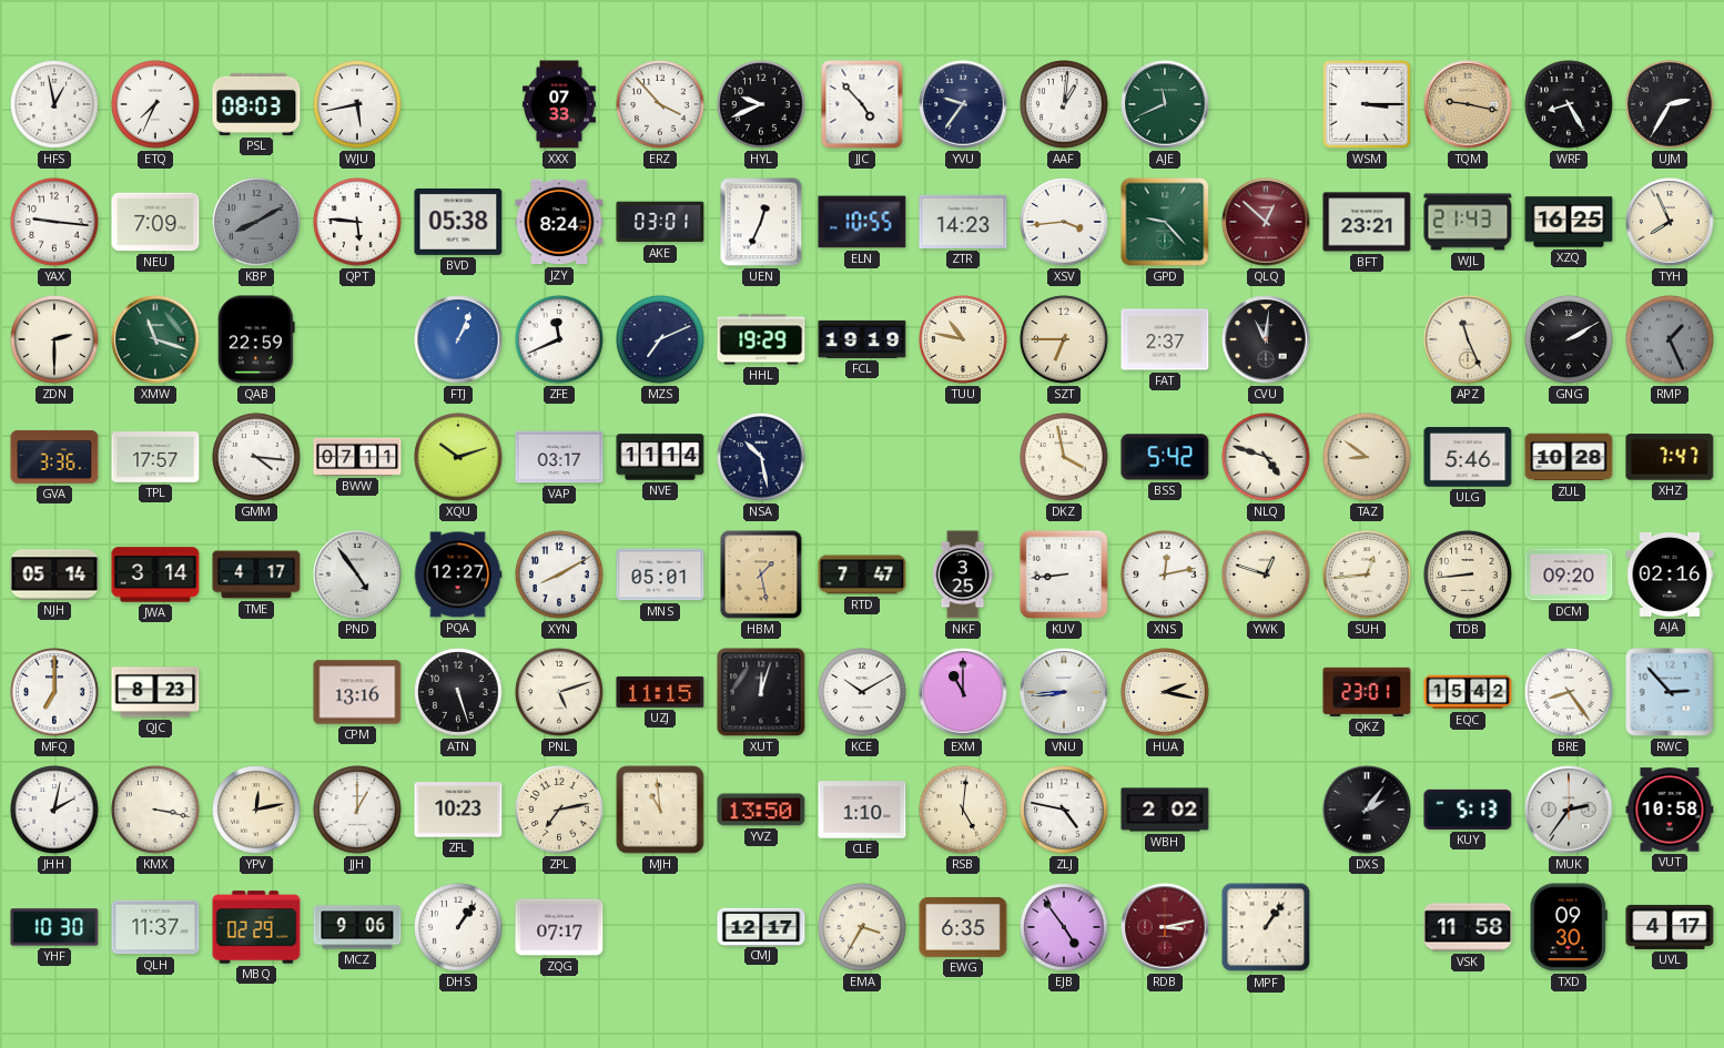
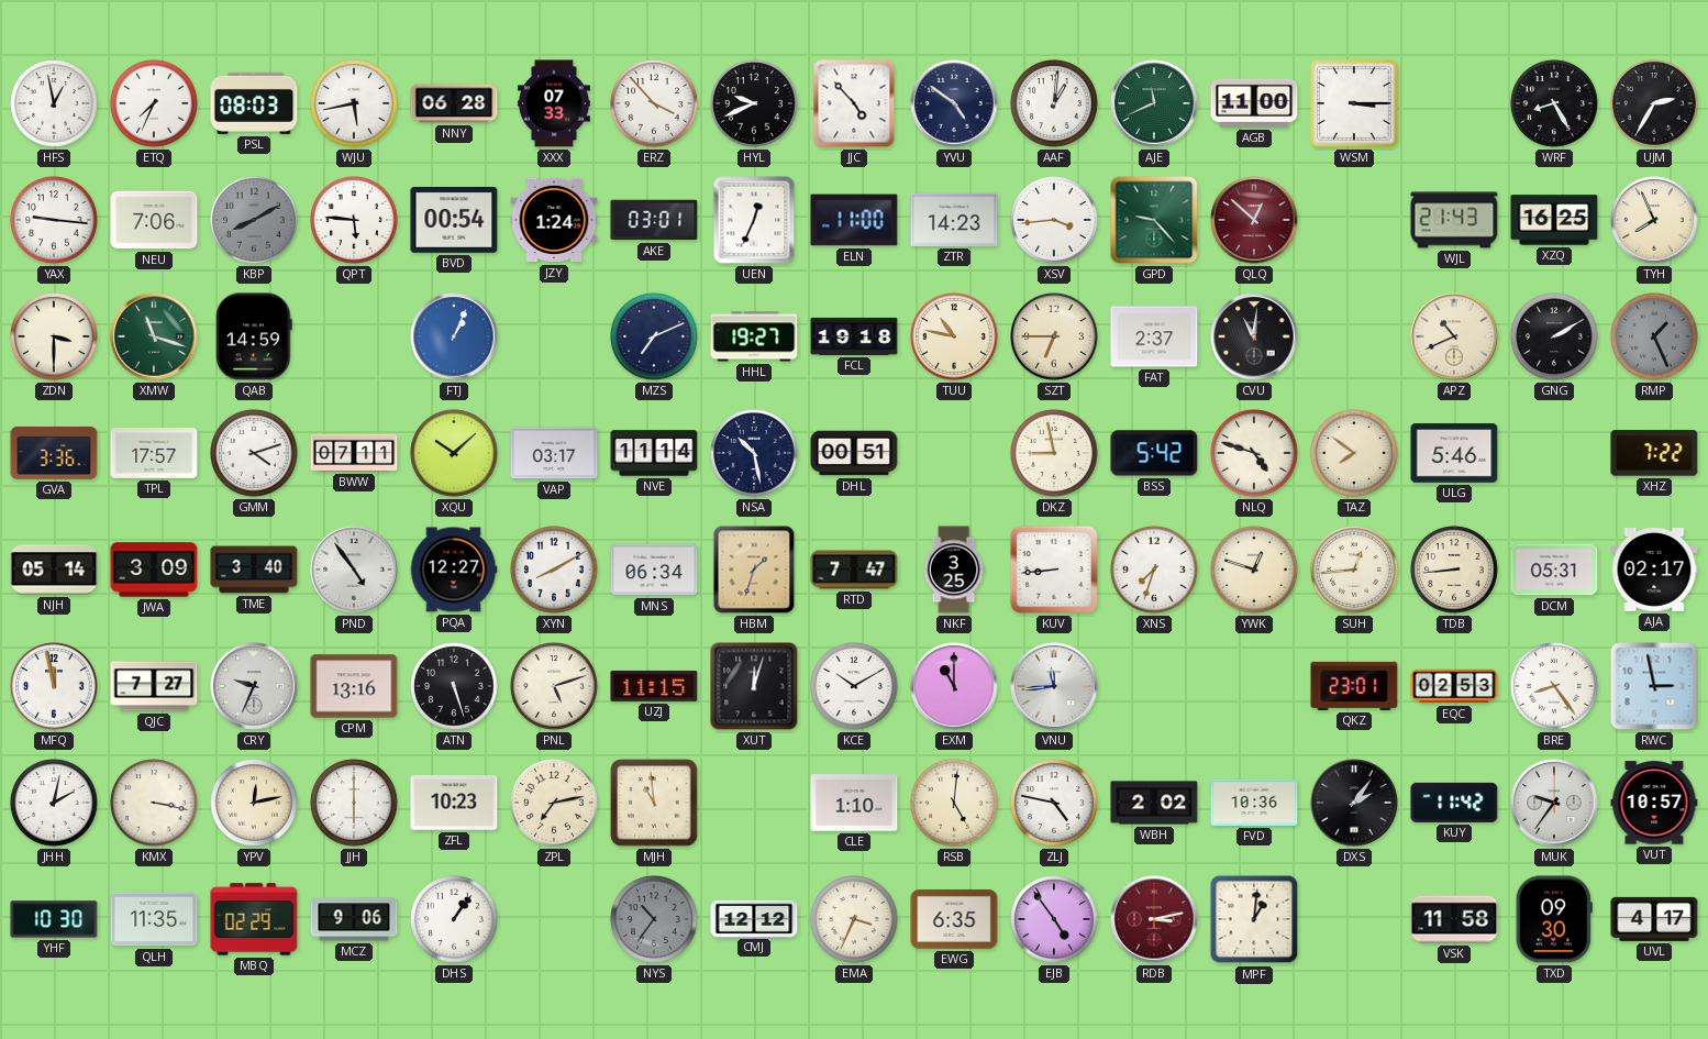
NNY: none -> 06:28 (454, 103)
YVU: 9:36 -> 4:51 (954, 103)
AGB: none -> 11:00 (1254, 103)
TQM: 9:17 -> none (1468, 104)
NEU: 7:09 -> 7:06 (154, 220)
BVD: 05:38 -> 00:54 (454, 220)
JZY: 8:24 -> 1:24 (554, 220)
ELN: 10:55 -> 11:00 (854, 220)
BFT: 23:21 -> none (1367, 222)
ZDN: 2:30 -> 3:30 (54, 336)
QAB: 22:59 -> 14:59 (254, 336)
ZFE: 11:41 -> none (559, 339)
HHL: 19:29 -> 19:27 (754, 336)
FCL: 19:19 -> 19:18 (854, 336)
APZ: 11:26 -> 10:41 (1454, 336)
GMM: 4:16 -> 4:12 (254, 453)
XQU: 10:12 -> 10:08 (454, 453)
DHL: none -> 00:51 (854, 453)
DKZ: 3:58 -> 8:58 (1054, 453)
TAZ: 8:51 -> 7:51 (1354, 453)
ZUL: 10:28 -> none (1569, 457)
XHZ: 7:47 -> 7:22 (1654, 453)
JWA: 3:14 -> 3:09 (154, 570)
TME: 4:17 -> 3:40 (254, 570)
MNS: 05:01 -> 06:34 (654, 570)
HBM: 1:28 -> 1:33 (754, 570)
XNS: 12:13 -> 7:33 (1154, 570)
DCM: 09:20 -> 05:31 (1554, 570)
AJA: 02:16 -> 02:17 (1654, 571)
MFQ: 7:00 -> 11:58 (54, 686)
QJC: 8:23 -> 7:27 (154, 686)
CRY: none -> 9:34 (254, 686)
VNU: 8:44 -> 11:44 (1054, 686)
HUA: 2:17 -> none (1165, 692)
EQC: 15:42 -> 02:53 (1454, 686)
RWC: 2:53 -> 2:58 (1654, 686)
JJH: 1:00 -> 6:00 (354, 803)
YVZ: 13:50 -> none (761, 810)
FVD: none -> 10:36 (1254, 803)
KUY: 5:13 -> 11:42 (1454, 803)
MUK: 2:36 -> 9:36 (1554, 803)
VUT: 10:58 -> 10:57 (1654, 803)
QLH: 11:37 -> 11:35 (154, 919)
ZQG: 07:17 -> none (559, 927)
NYS: none -> 10:36 (654, 919)
CMJ: 12:17 -> 12:12 (754, 918)
EMA: 3:35 -> 3:34 (854, 919)
MPF: 1:06 -> 1:01 (1254, 919)
